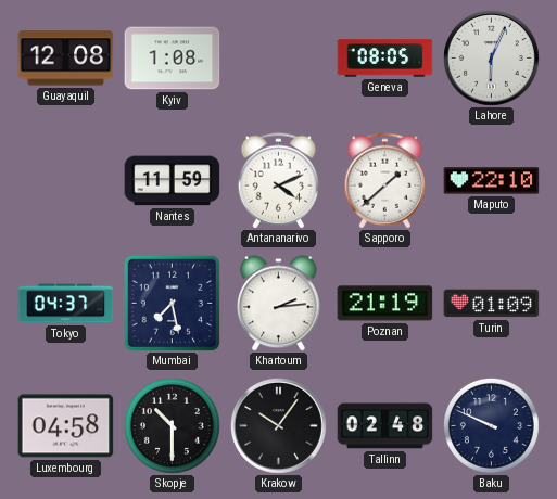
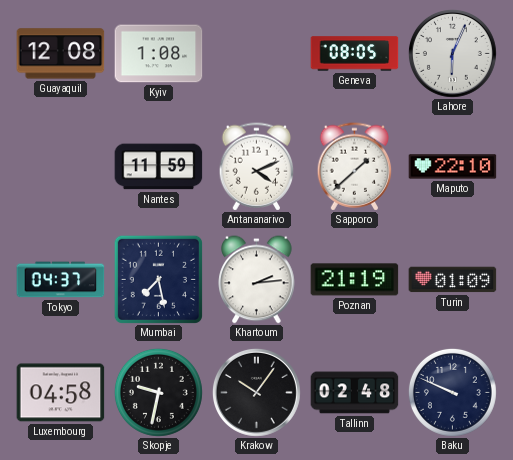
Skopje: 10:30 -> 9:32 (158, 392)
